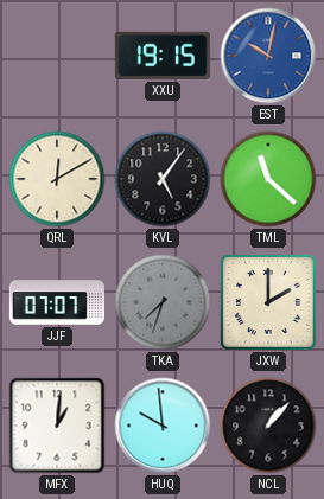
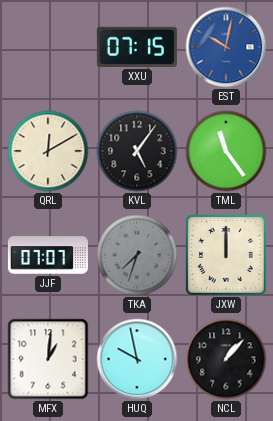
XXU: 19:15 -> 07:15 (137, 47)
TML: 11:22 -> 11:24 (226, 151)
JXW: 2:00 -> 12:00 (226, 255)
HUQ: 9:59 -> 9:58 (137, 359)
